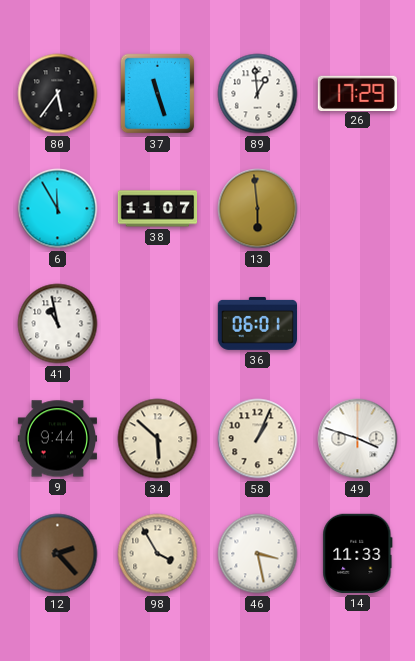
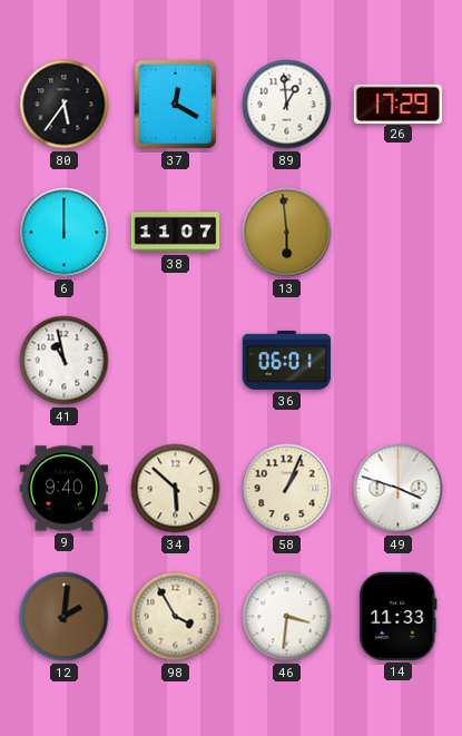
37: 11:27 -> 12:20 (176, 105)
6: 11:55 -> 12:00 (65, 233)
9: 9:44 -> 9:40 (63, 489)
12: 2:23 -> 2:01 (65, 617)
46: 3:28 -> 3:31 (287, 617)
